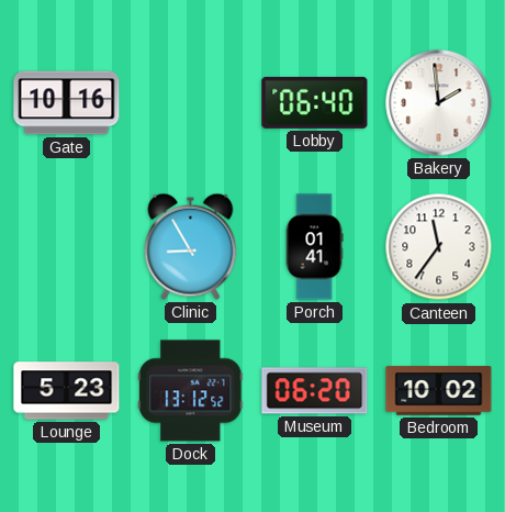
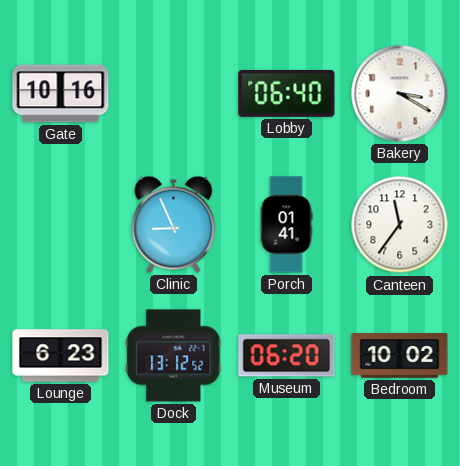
Bakery: 1:59 -> 3:20 (400, 94)
Clinic: 8:55 -> 8:56 (174, 224)
Lounge: 5:23 -> 6:23 (61, 356)
